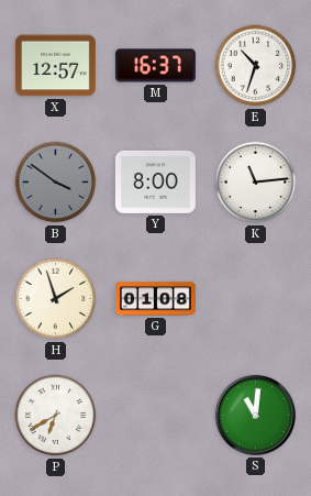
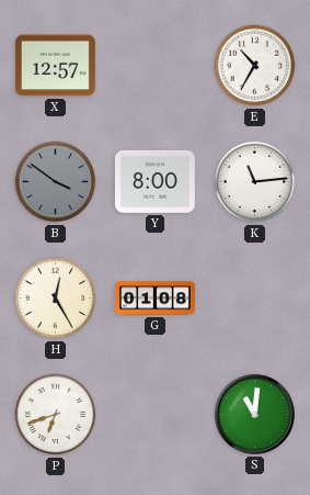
M: 16:37 -> none (155, 66)
E: 10:33 -> 10:35 (255, 66)
H: 1:57 -> 12:25 (56, 299)
P: 6:40 -> 6:42 (56, 415)
